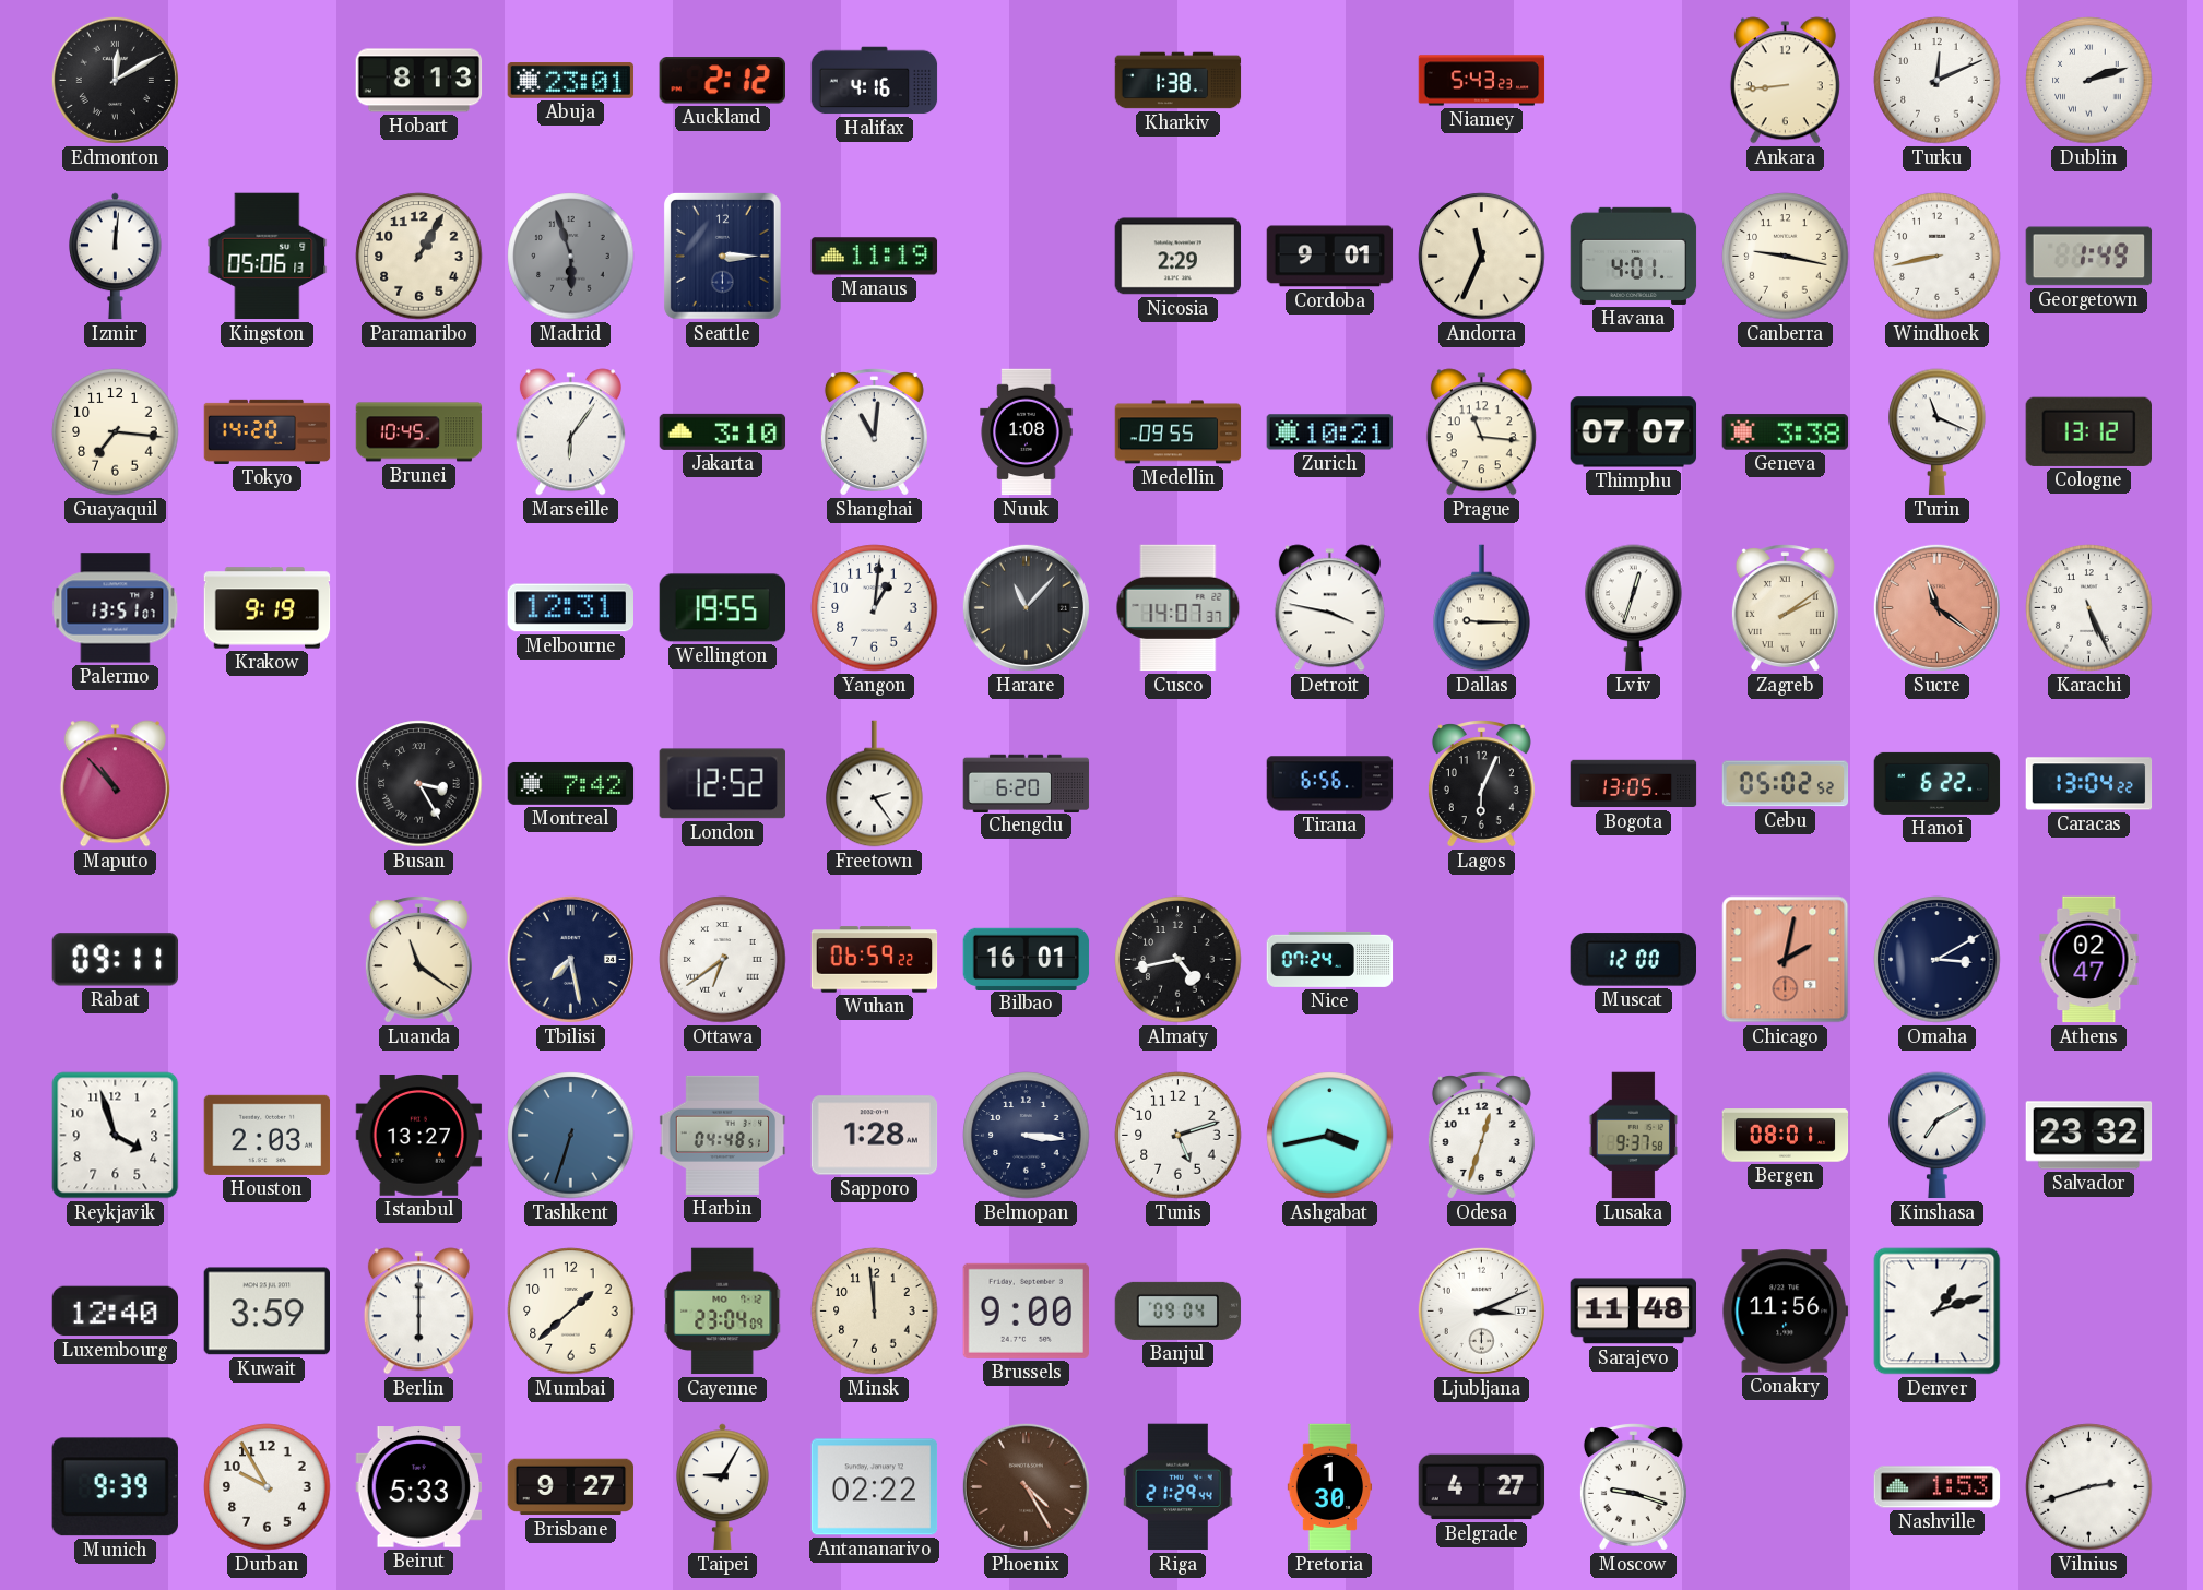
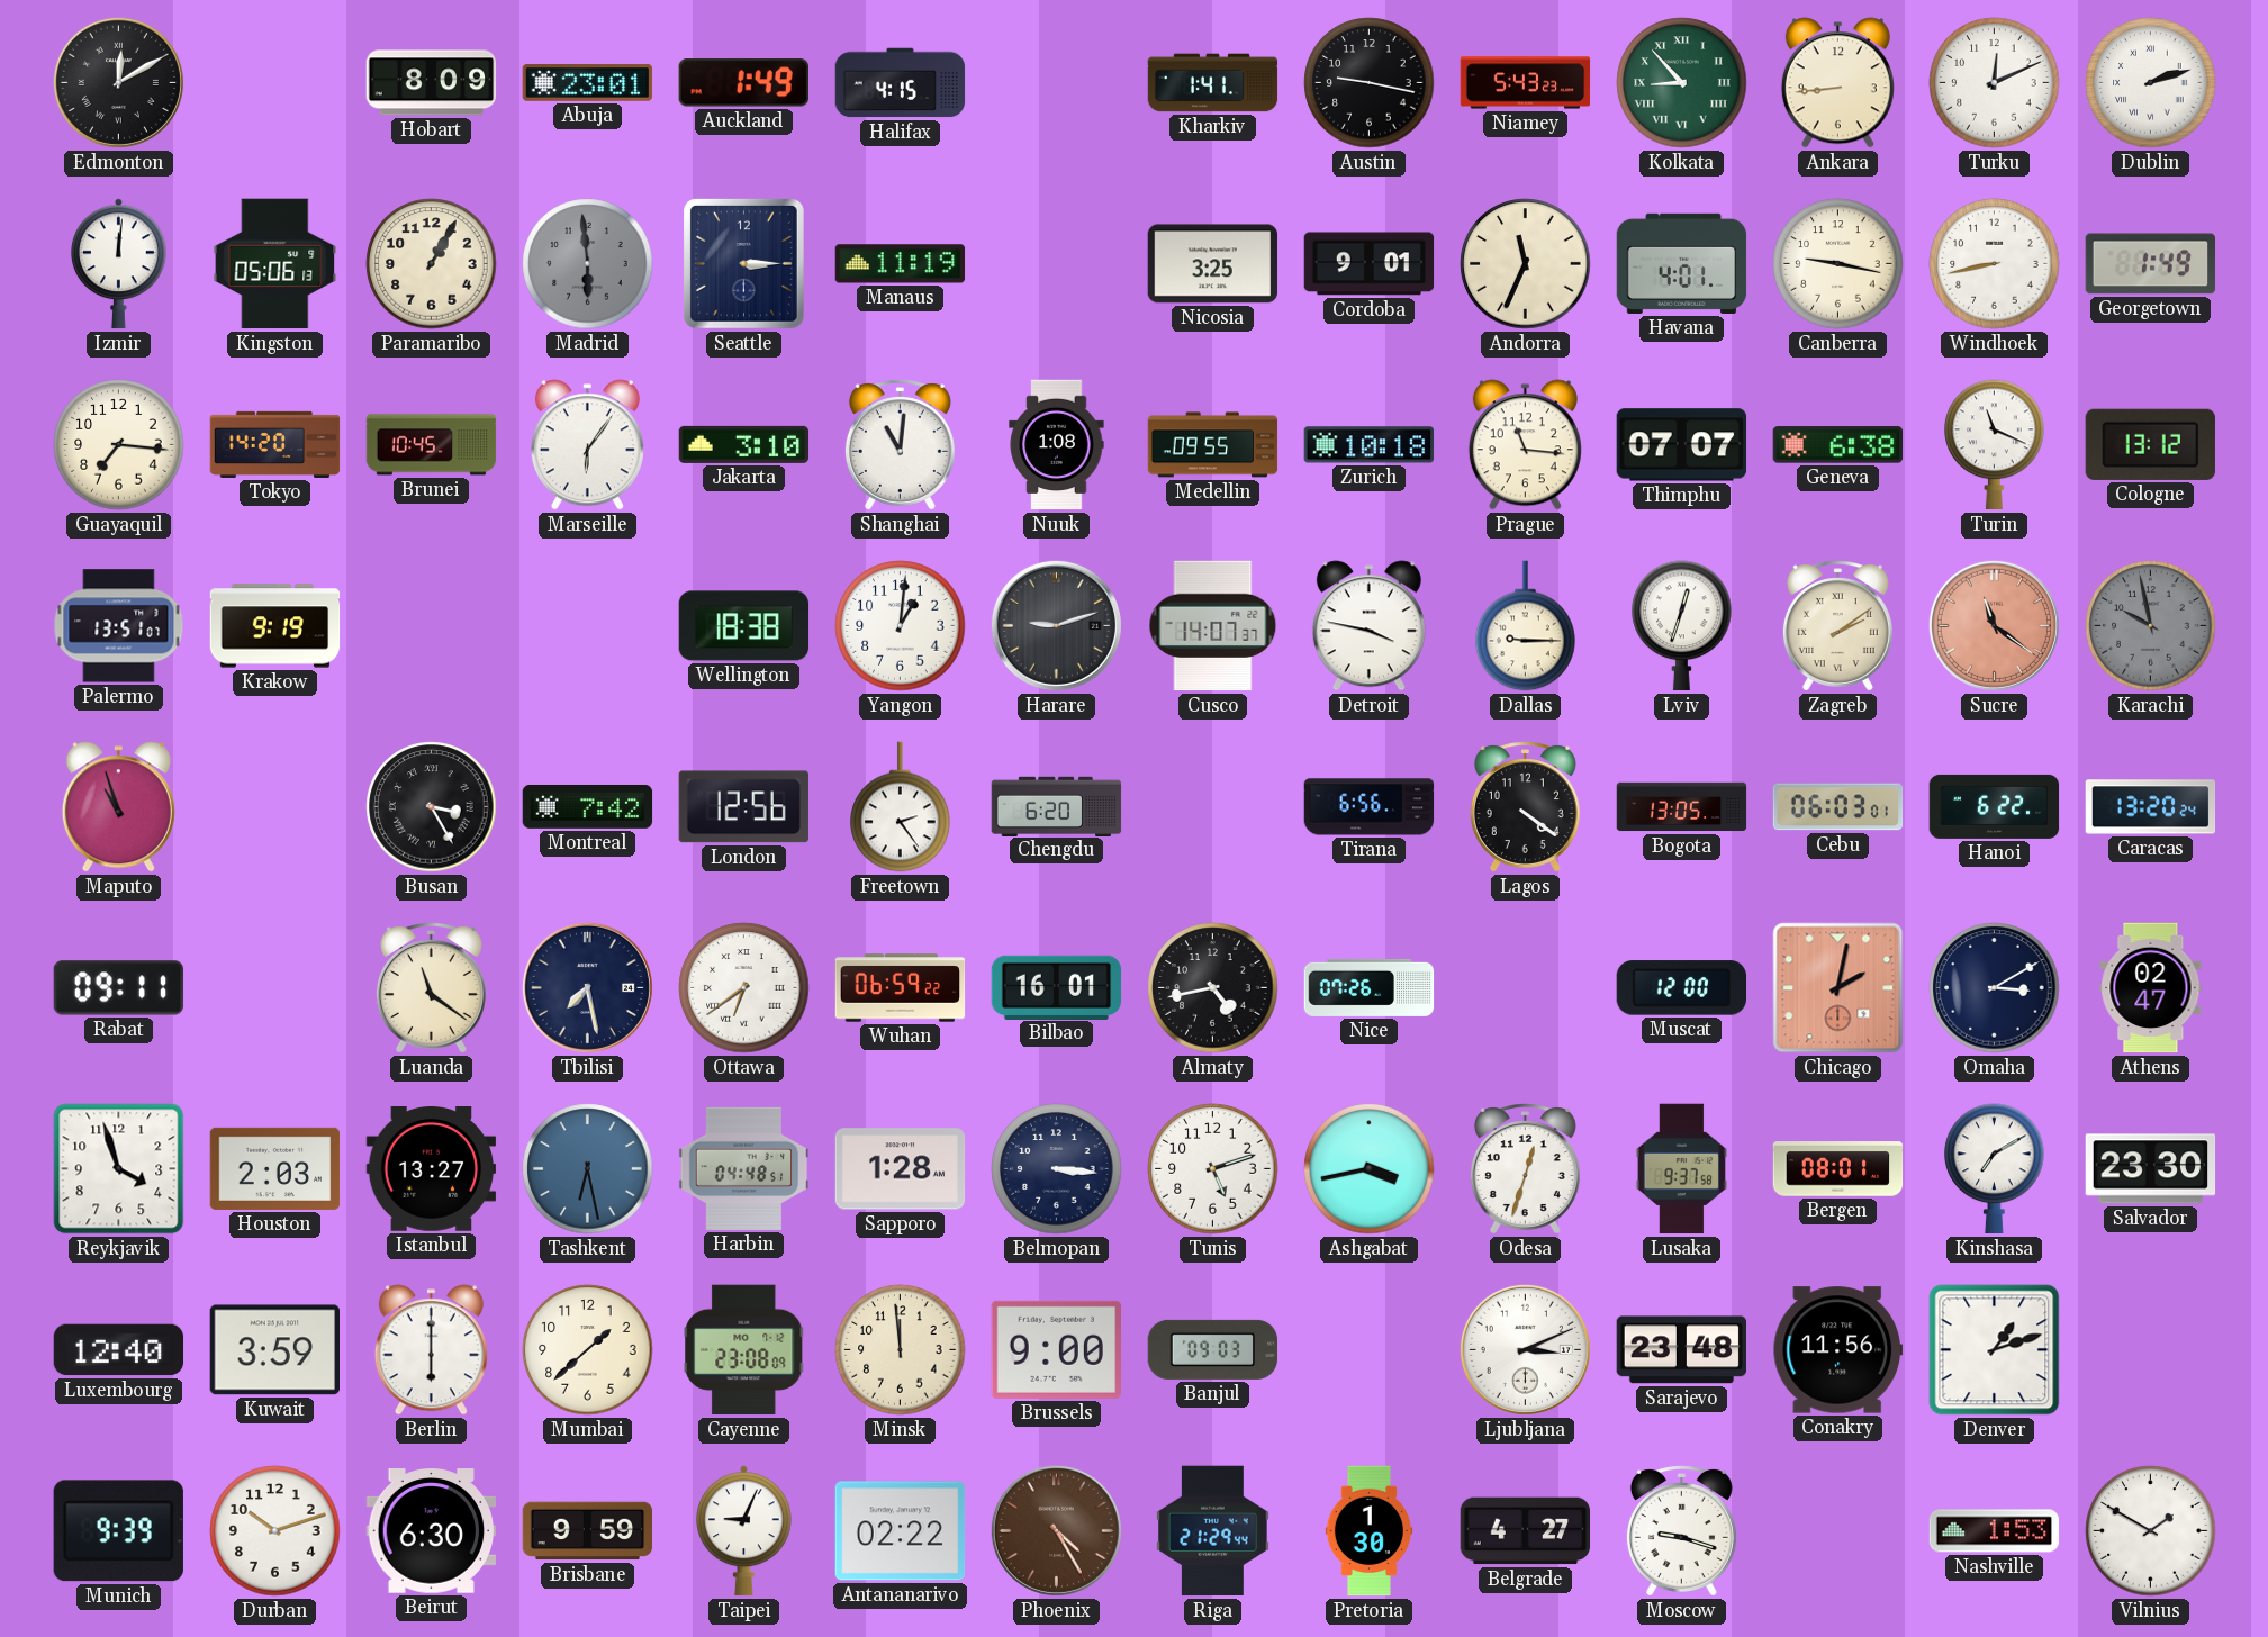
Hobart: 8:13 -> 8:09 (432, 83)
Auckland: 2:12 -> 1:49 (743, 83)
Halifax: 4:16 -> 4:15 (901, 83)
Kharkiv: 1:38 -> 1:41 (1213, 83)
Austin: none -> 9:17 (1370, 83)
Kolkata: none -> 8:53 (1682, 83)
Madrid: 5:57 -> 5:59 (588, 264)
Nicosia: 2:29 -> 3:25 (1213, 264)
Zurich: 10:21 -> 10:18 (1370, 445)
Geneva: 3:38 -> 6:38 (1838, 445)
Melbourne: 12:31 -> none (570, 608)
Wellington: 19:55 -> 18:38 (744, 626)
Harare: 11:07 -> 9:12 (1056, 625)
Karachi: 5:26 -> 9:58 (2151, 626)
Karachi dial: white -> grey (2151, 626)
Maputo: 10:53 -> 10:57 (118, 807)
London: 12:52 -> 12:56 (743, 807)
Lagos: 6:04 -> 4:21 (1525, 807)
Cebu: 05:02 -> 06:03 (1838, 807)
Caracas: 13:04 -> 13:20 (2151, 807)
Nice: 07:24 -> 07:26 (1370, 987)
Tashkent: 6:33 -> 6:28 (588, 1169)
Salvador: 23:32 -> 23:30 (2151, 1169)
Cayenne: 23:04 -> 23:08 (744, 1350)
Banjul: 09:04 -> 09:03 (1213, 1349)
Sarajevo: 11:48 -> 23:48 (1682, 1350)
Durban: 9:55 -> 10:12 (275, 1531)
Beirut: 5:33 -> 6:30 (432, 1531)
Brisbane: 9:27 -> 9:59 (588, 1531)
Taipei: 9:05 -> 9:04 (744, 1531)
Vilnius: 2:42 -> 1:50 (2151, 1531)
